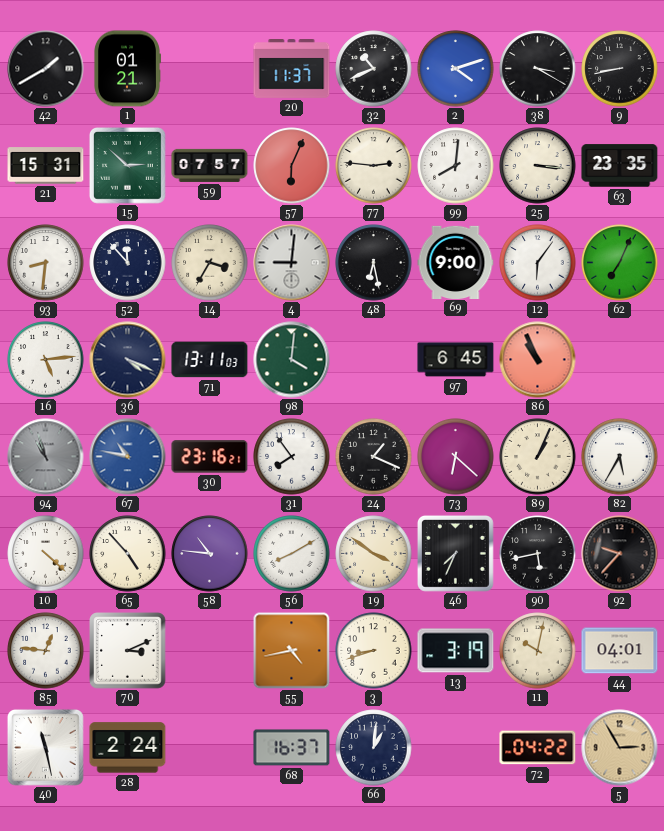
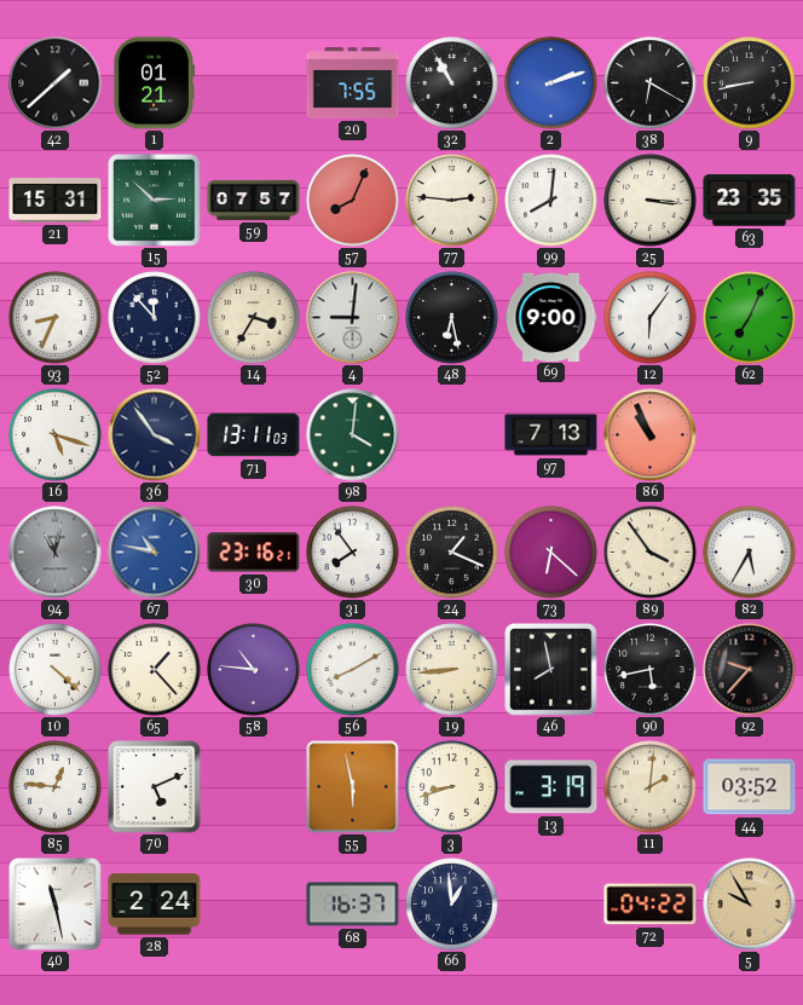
42: 1:40 -> 1:38 (56, 83)
20: 11:37 -> 7:55 (353, 83)
32: 10:41 -> 10:55 (452, 83)
2: 4:12 -> 2:12 (551, 83)
38: 3:20 -> 6:20 (651, 83)
57: 6:04 -> 8:04 (353, 201)
93: 8:31 -> 8:34 (56, 318)
16: 5:14 -> 5:18 (56, 435)
36: 4:19 -> 3:54 (155, 435)
97: 6:45 -> 7:13 (551, 435)
94: 10:57 -> 11:02 (56, 553)
89: 1:04 -> 3:54 (651, 553)
65: 4:53 -> 1:23 (155, 670)
19: 3:51 -> 8:44 (452, 670)
46: 7:34 -> 7:58 (550, 669)
70: 3:11 -> 5:11 (155, 787)
55: 4:43 -> 5:58 (353, 787)
11: 10:02 -> 2:01 (651, 787)
44: 04:01 -> 03:52 (750, 787)
66: 1:01 -> 12:59 (452, 905)
5: 2:55 -> 9:55 (750, 905)
